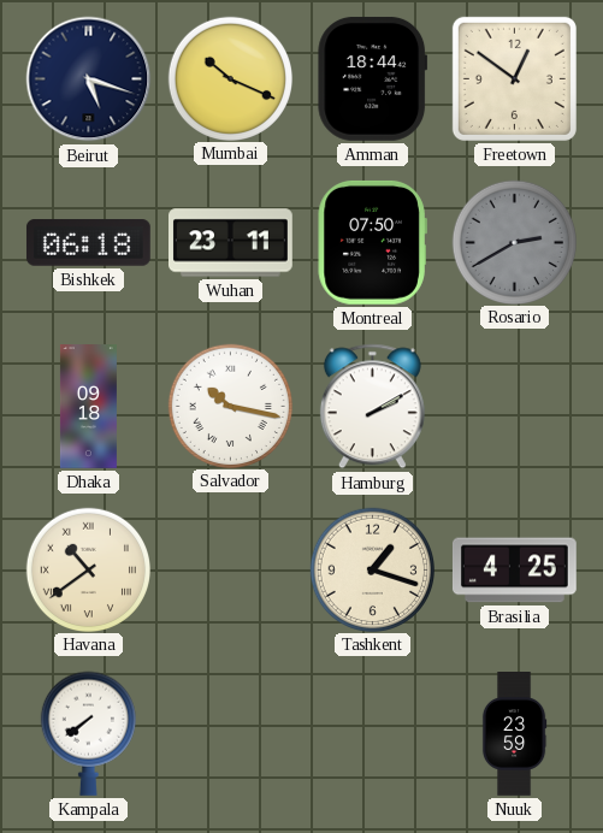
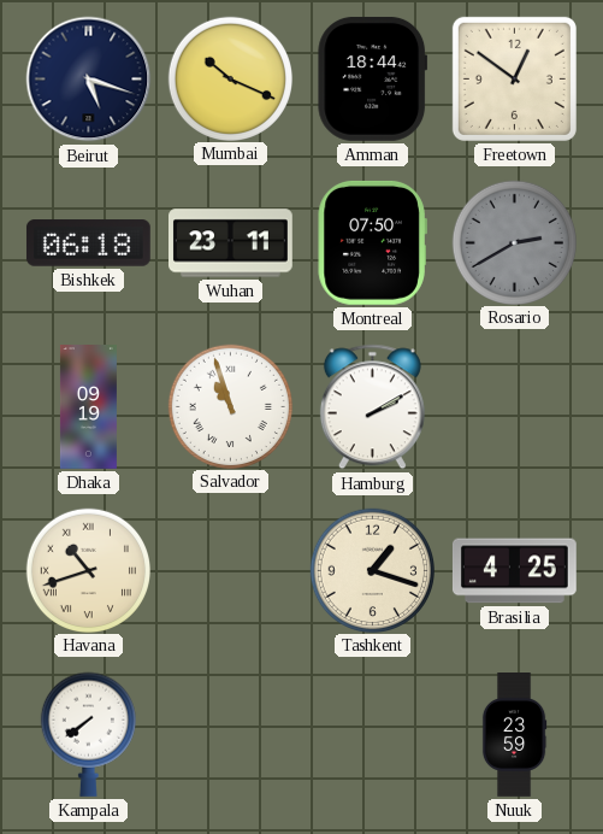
Dhaka: 09:18 -> 09:19 (88, 407)
Salvador: 10:17 -> 10:57 (230, 406)
Havana: 10:39 -> 10:42 (88, 570)
